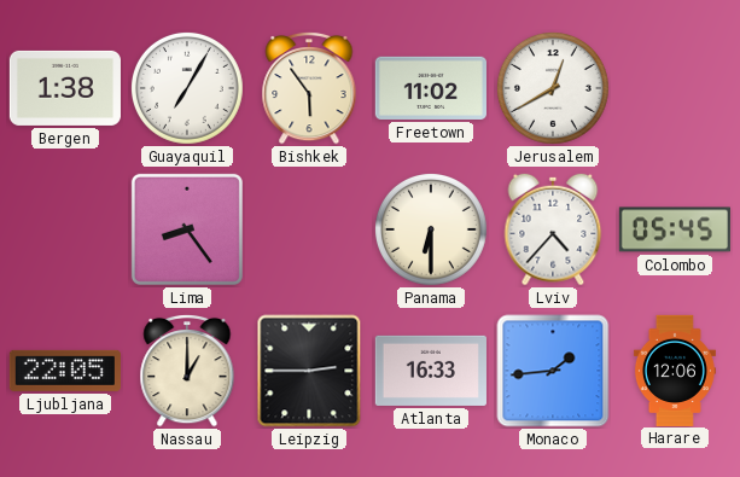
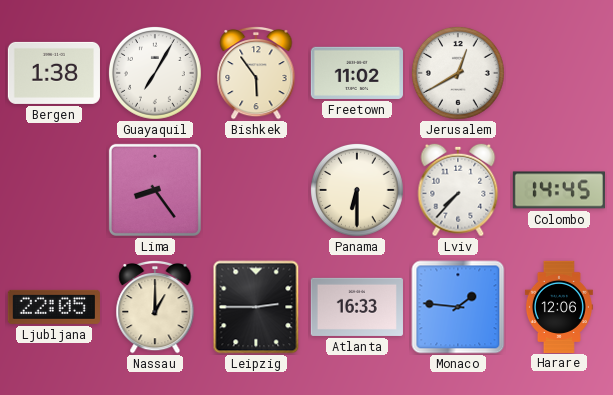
Lviv: 4:37 -> 7:37 (458, 190)
Colombo: 05:45 -> 14:45 (559, 190)
Monaco: 1:44 -> 1:46 (458, 307)
